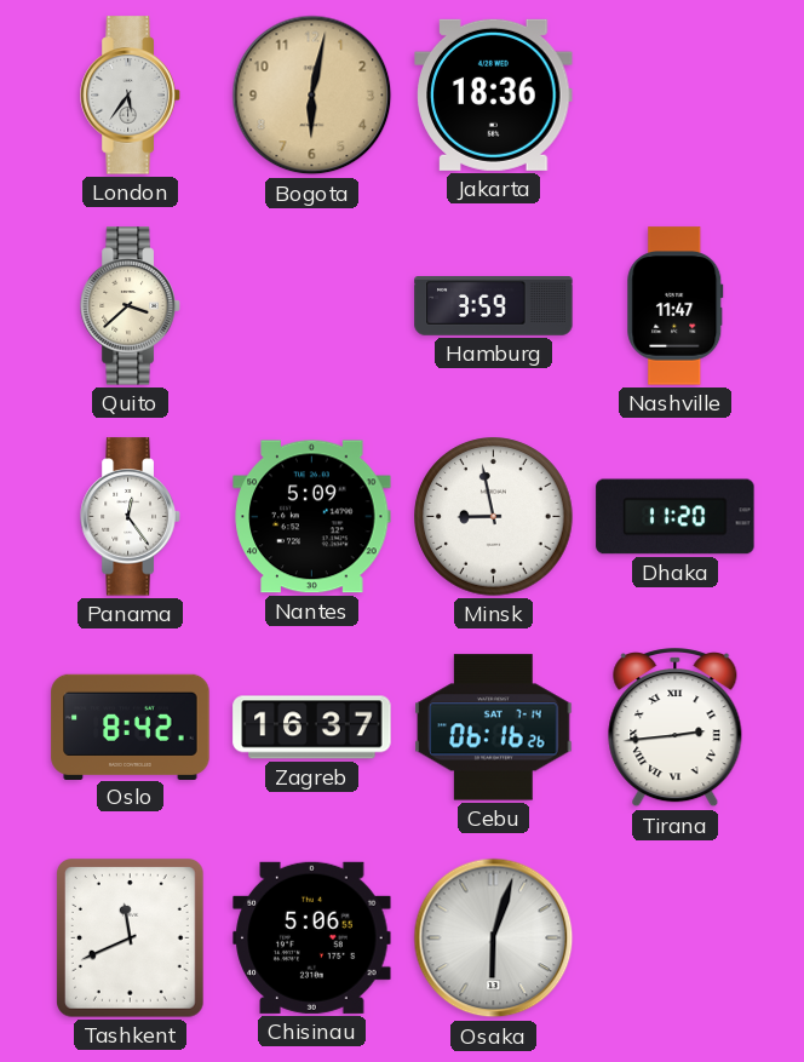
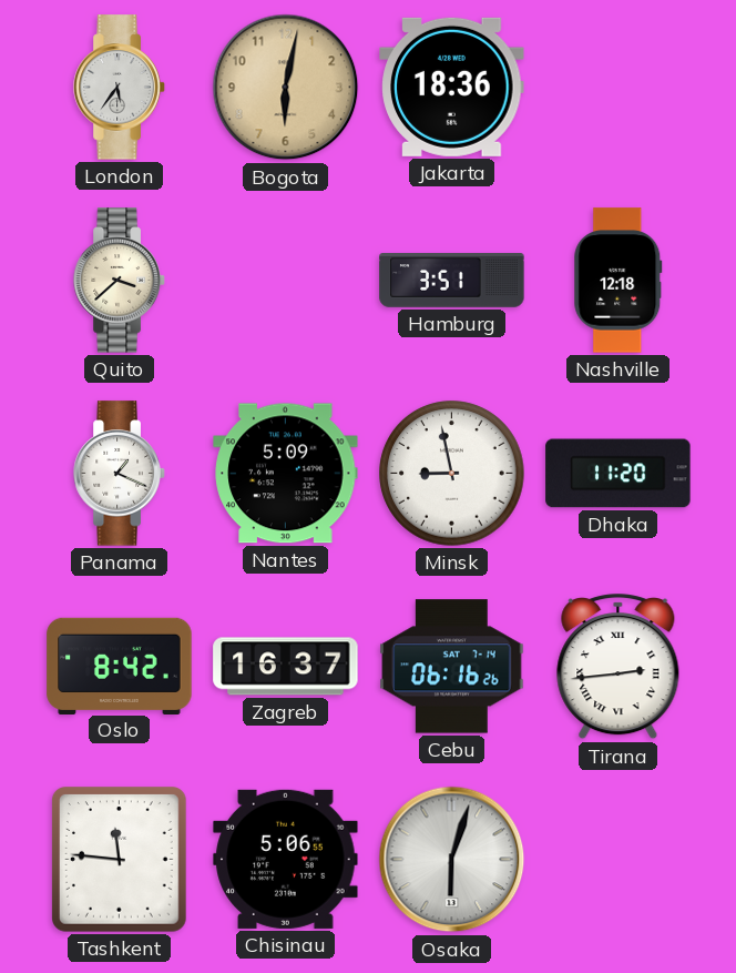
Hamburg: 3:59 -> 3:51 (452, 281)
Nashville: 11:47 -> 12:18 (619, 281)
Panama: 12:24 -> 1:19 (120, 474)
Tashkent: 11:41 -> 11:46 (120, 860)
